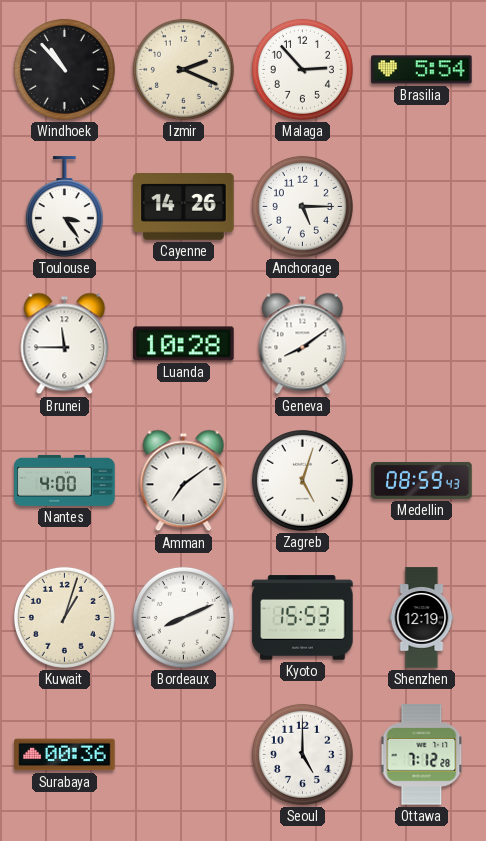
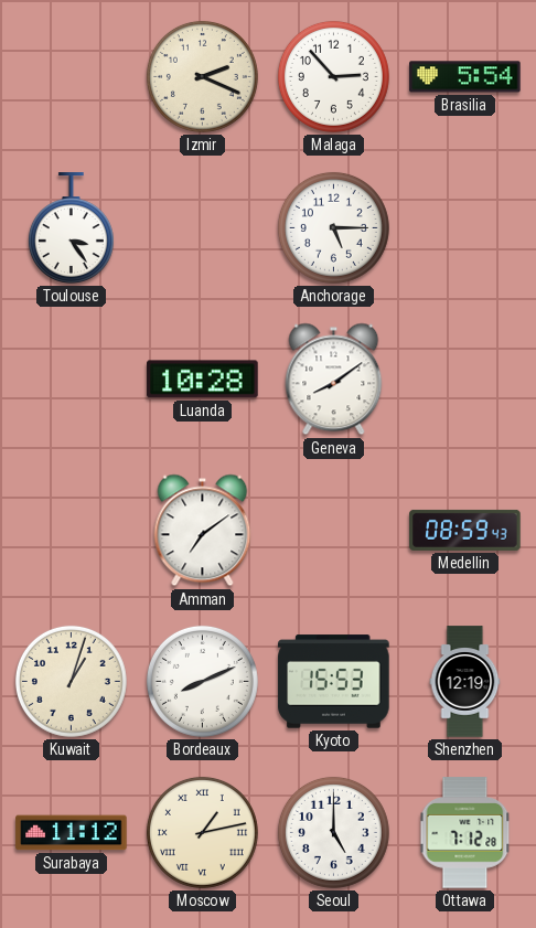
Windhoek: 10:53 -> none (64, 69)
Cayenne: 14:26 -> none (184, 207)
Brunei: 11:45 -> none (65, 344)
Nantes: 4:00 -> none (65, 480)
Zagreb: 5:03 -> none (302, 480)
Surabaya: 00:36 -> 11:12 (72, 833)
Moscow: none -> 1:13 (202, 832)
